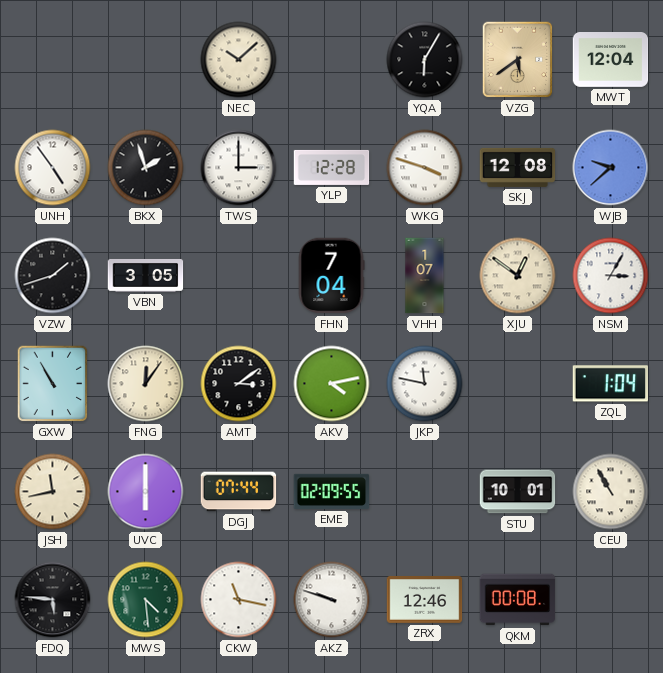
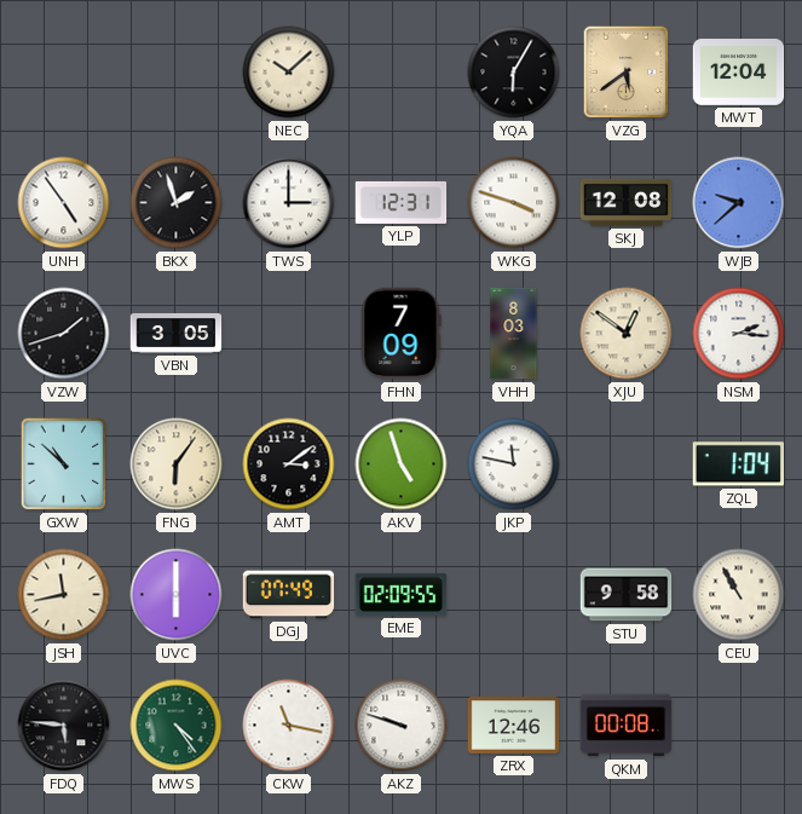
YLP: 12:28 -> 12:31 (402, 202)
FHN: 7:04 -> 7:09 (400, 334)
VHH: 1:07 -> 8:03 (514, 334)
NSM: 3:05 -> 2:16 (739, 334)
GXW: 10:55 -> 10:52 (64, 464)
FNG: 12:06 -> 6:06 (177, 464)
AKV: 4:13 -> 4:57 (402, 464)
DGJ: 07:44 -> 07:49 (289, 595)
STU: 10:01 -> 9:58 (627, 595)
MWS: 4:29 -> 4:24 (177, 726)
